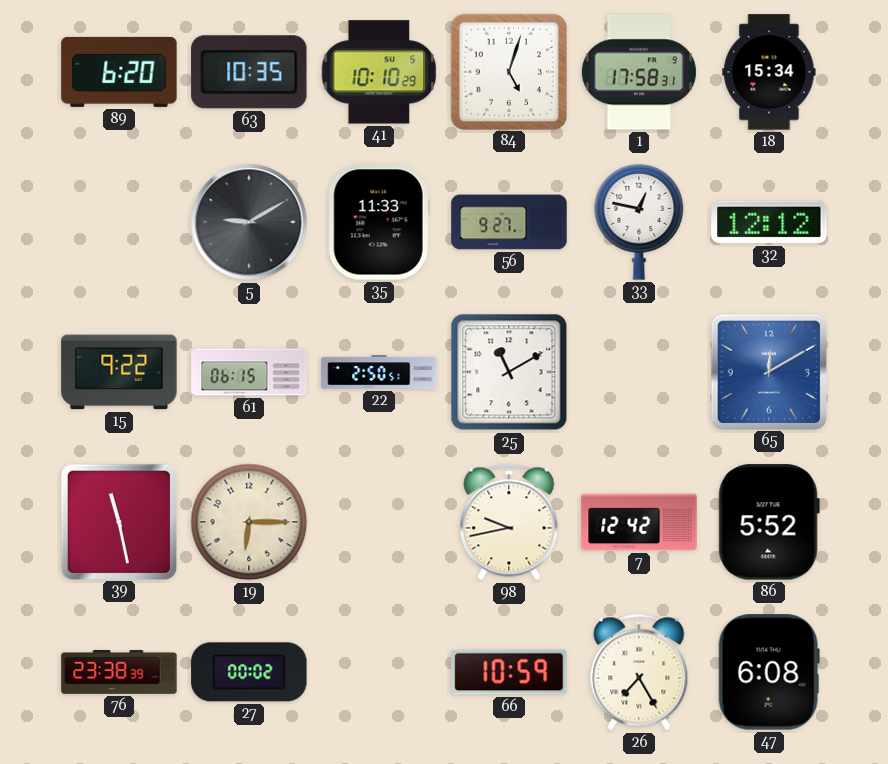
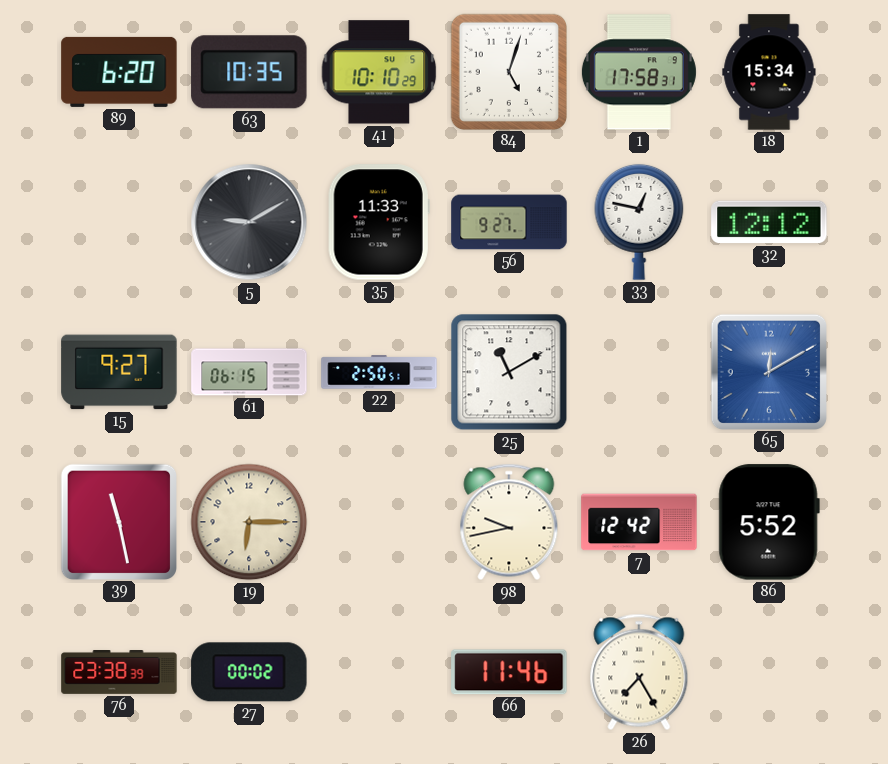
15: 9:22 -> 9:27 (119, 372)
66: 10:59 -> 11:46 (509, 672)
47: 6:08 -> none (769, 672)
